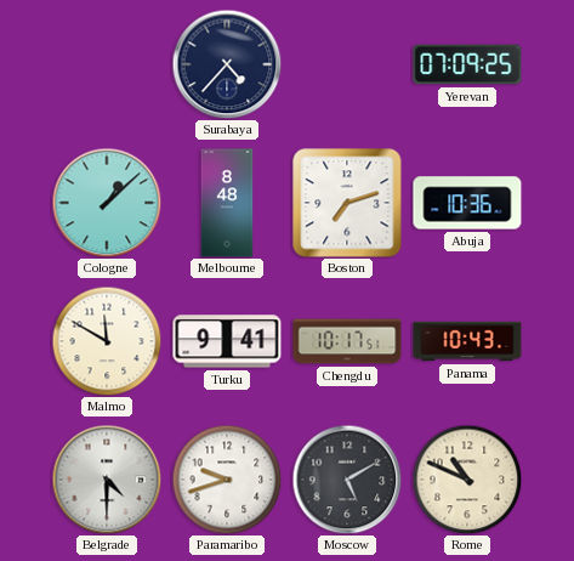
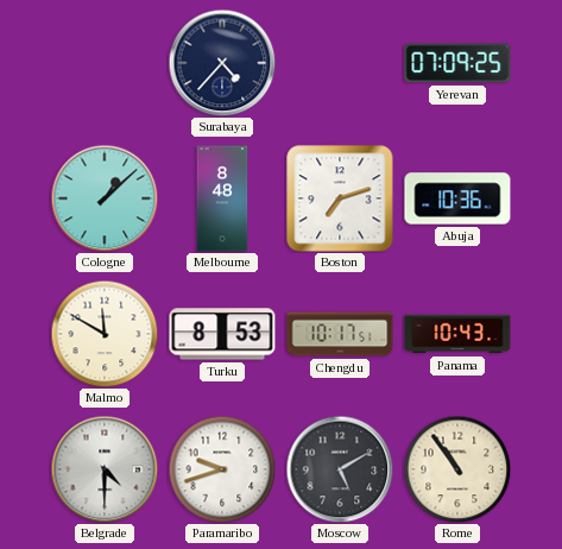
Turku: 9:41 -> 8:53 (222, 334)
Rome: 10:49 -> 10:54 (457, 469)
